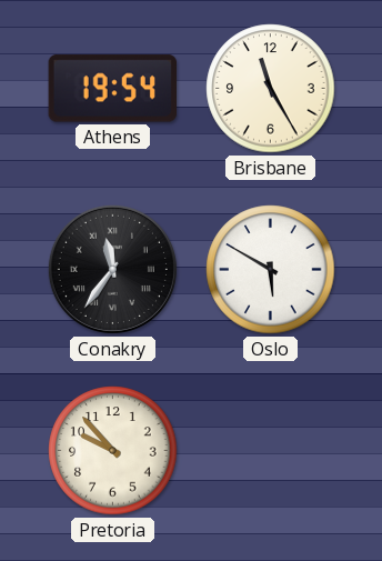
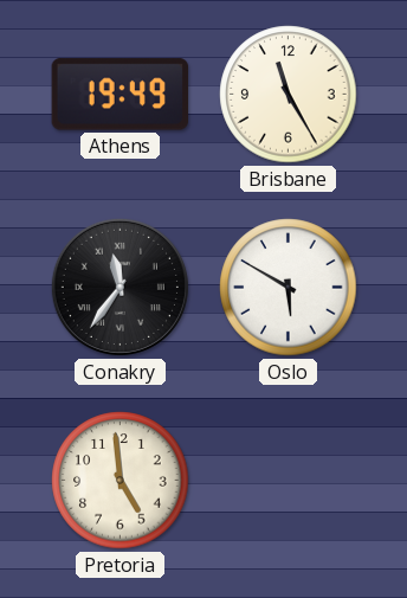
Athens: 19:54 -> 19:49 (119, 95)
Pretoria: 9:53 -> 4:59 (121, 481)
